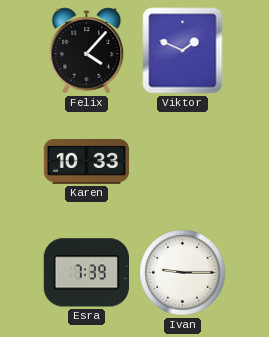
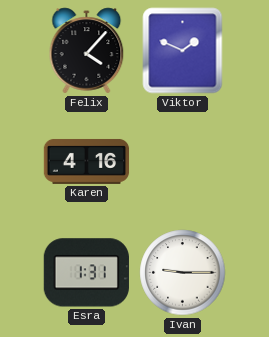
Karen: 10:33 -> 4:16 (87, 161)
Esra: 7:39 -> 1:31 (86, 273)
